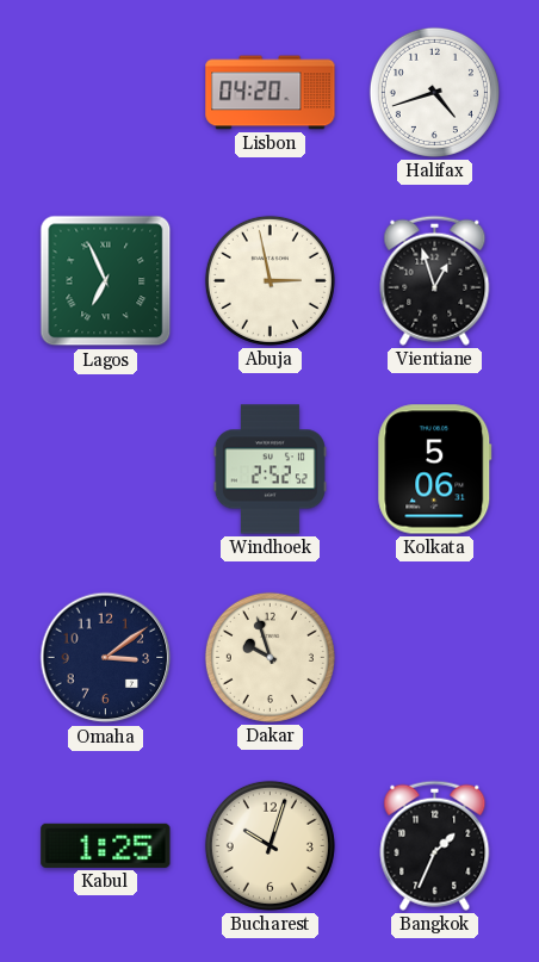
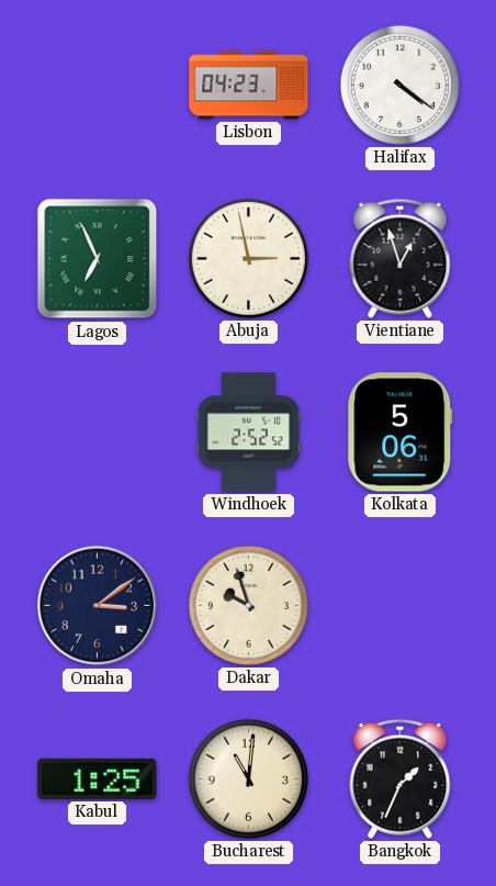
Lisbon: 04:20 -> 04:23 (249, 86)
Halifax: 4:42 -> 4:21 (399, 85)
Bucharest: 10:03 -> 11:01 (248, 778)
